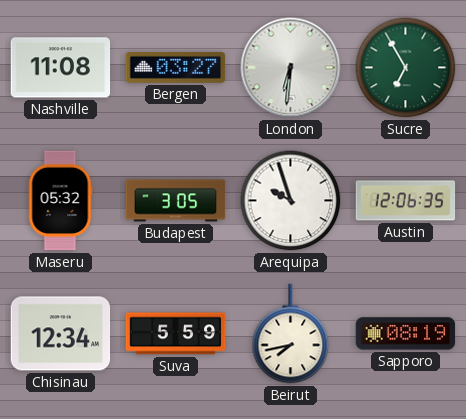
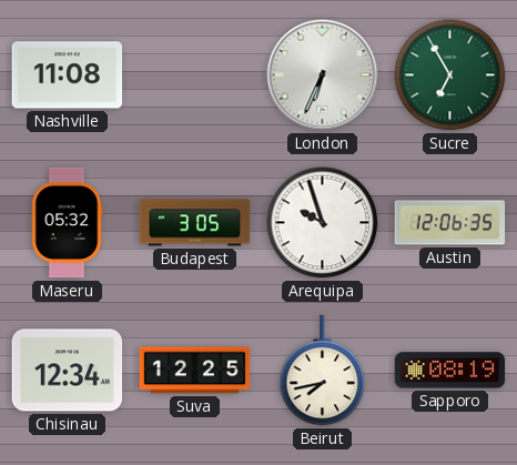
Bergen: 03:27 -> none (176, 67)
London: 6:31 -> 6:34 (323, 75)
Suva: 5:59 -> 12:25 (195, 371)
